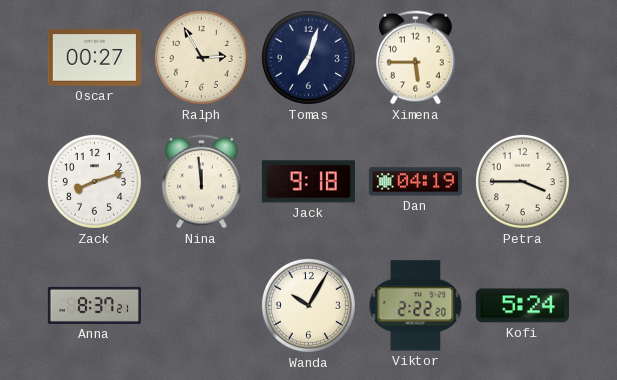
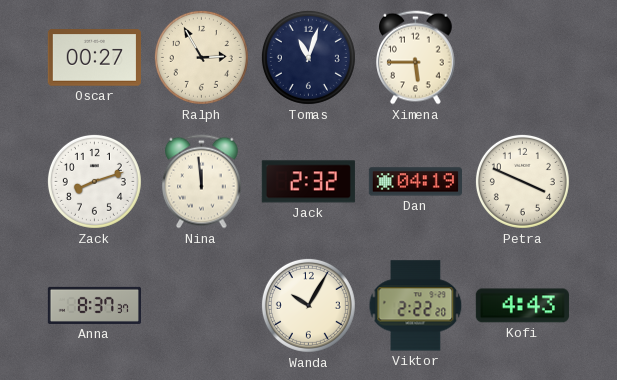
Tomas: 7:03 -> 11:03 (308, 57)
Jack: 9:18 -> 2:32 (308, 182)
Petra: 3:45 -> 3:49 (522, 181)
Anna: 8:37:21 -> 8:37:37 (94, 305)
Kofi: 5:24 -> 4:43 (522, 306)
